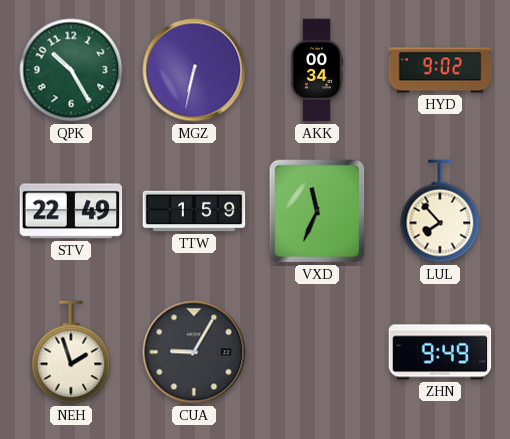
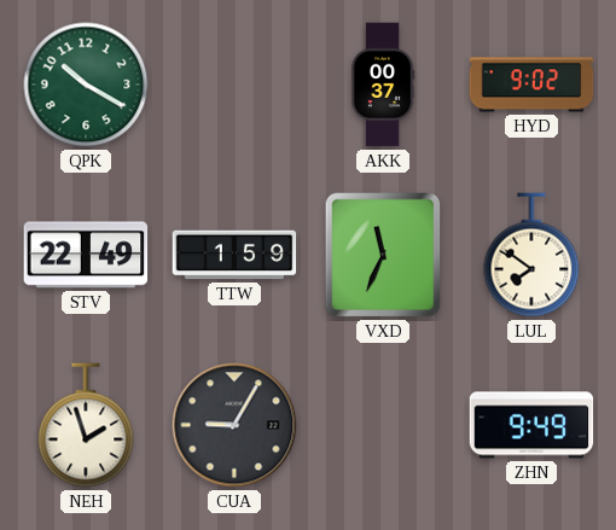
QPK: 10:25 -> 10:20 (86, 85)
MGZ: 6:32 -> none (194, 70)
AKK: 00:34 -> 00:37 (383, 85)
LUL: 7:53 -> 7:51 (531, 255)
